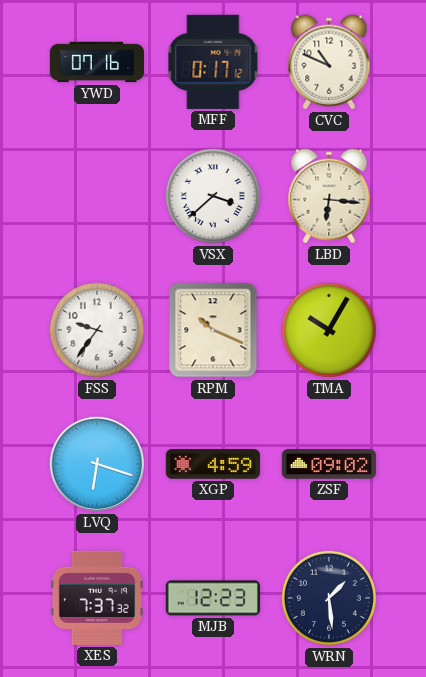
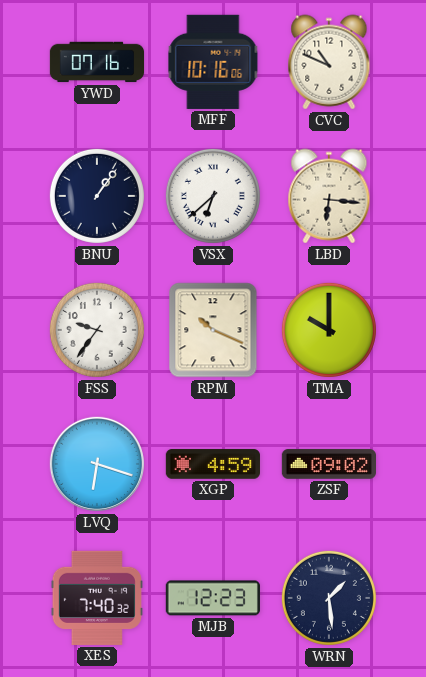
MFF: 0:17 -> 10:16 (213, 62)
BNU: none -> 1:06 (97, 196)
VSX: 3:38 -> 6:38 (213, 196)
TMA: 10:05 -> 10:00 (329, 330)
XES: 7:37 -> 7:40 (97, 598)
